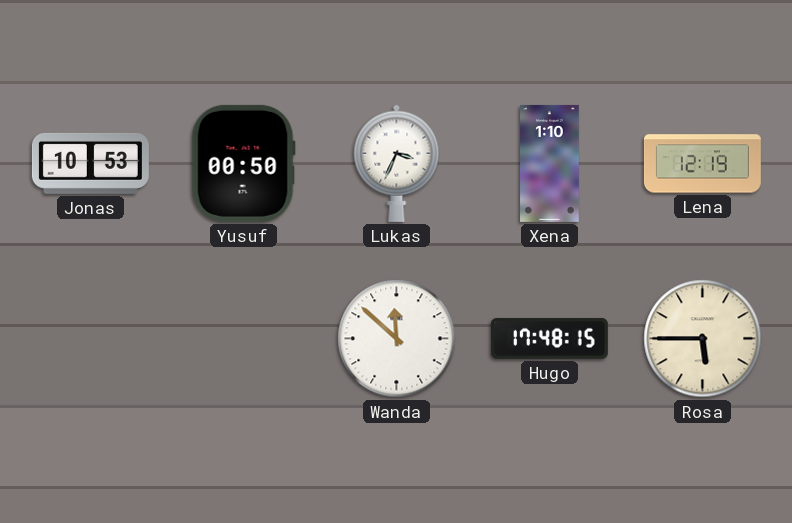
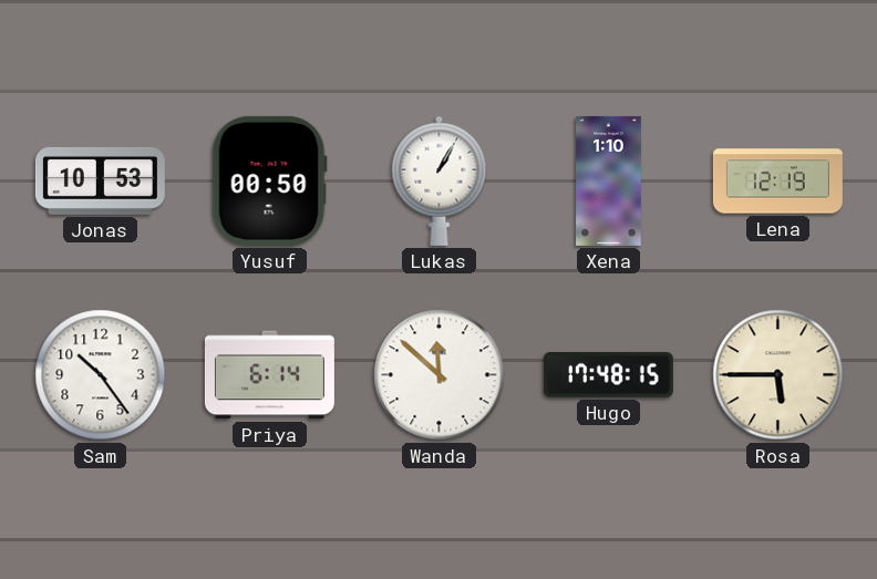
Lukas: 3:34 -> 1:05 (440, 180)
Sam: none -> 10:24 (101, 375)
Priya: none -> 6:14 (269, 375)
